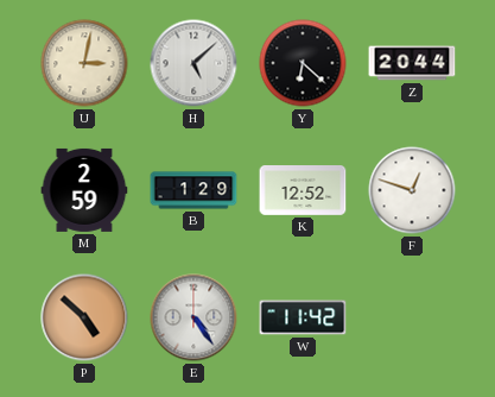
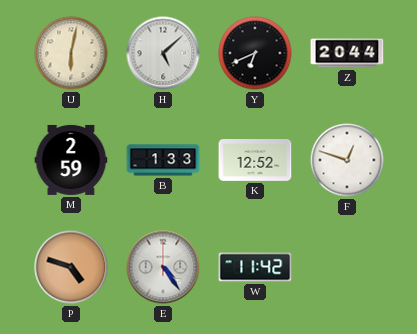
U: 3:02 -> 6:02 (71, 53)
Y: 6:22 -> 6:41 (255, 53)
B: 1:29 -> 1:33 (163, 160)
P: 4:52 -> 4:48 (71, 267)
